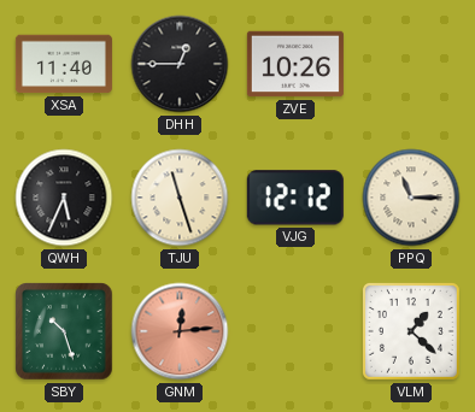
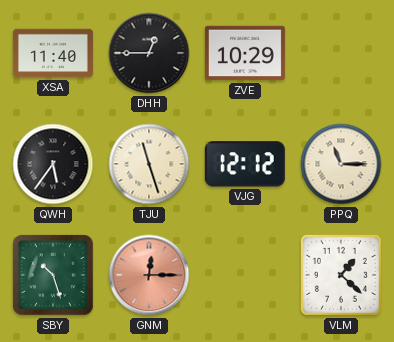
ZVE: 10:26 -> 10:29 (245, 53)
QWH: 5:34 -> 5:36 (53, 164)
GNM: 12:14 -> 12:15 (149, 275)
